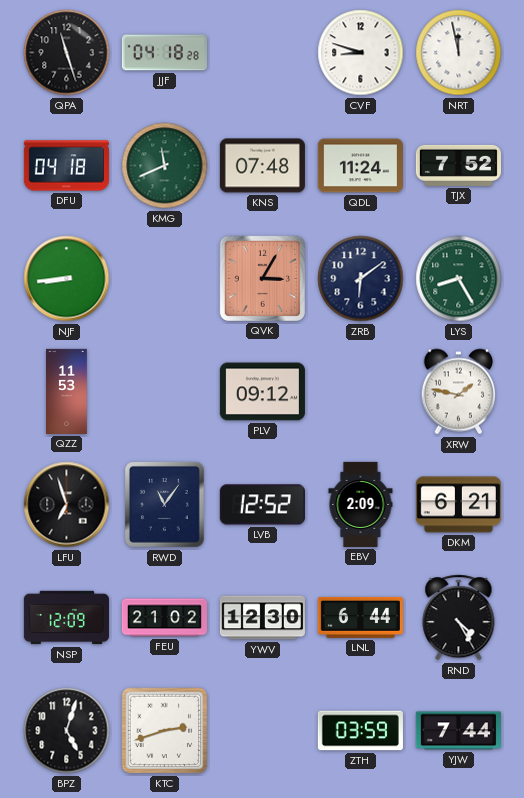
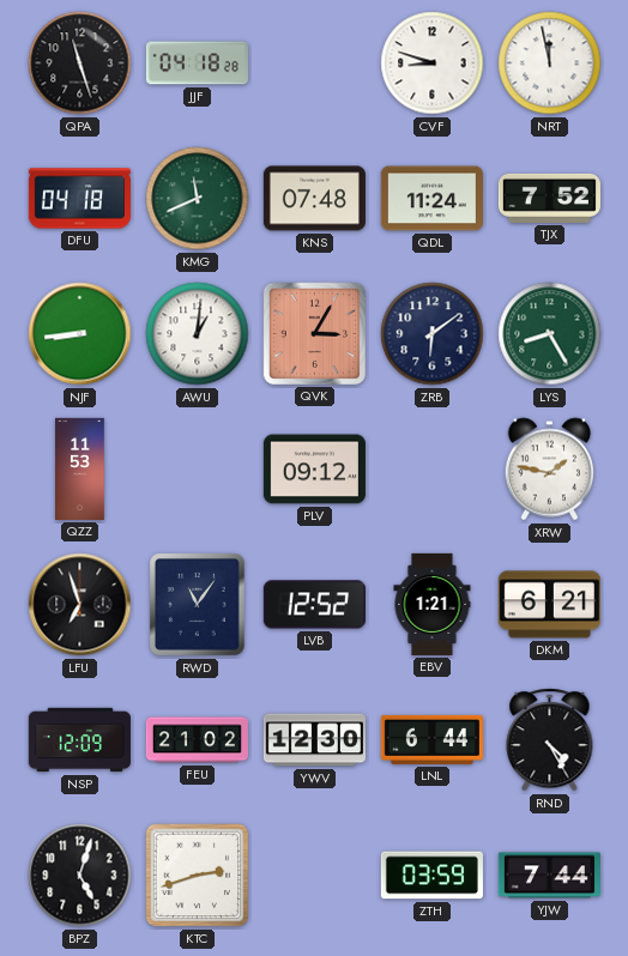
AWU: none -> 1:01 (198, 334)
EBV: 2:09 -> 1:21 (433, 604)
